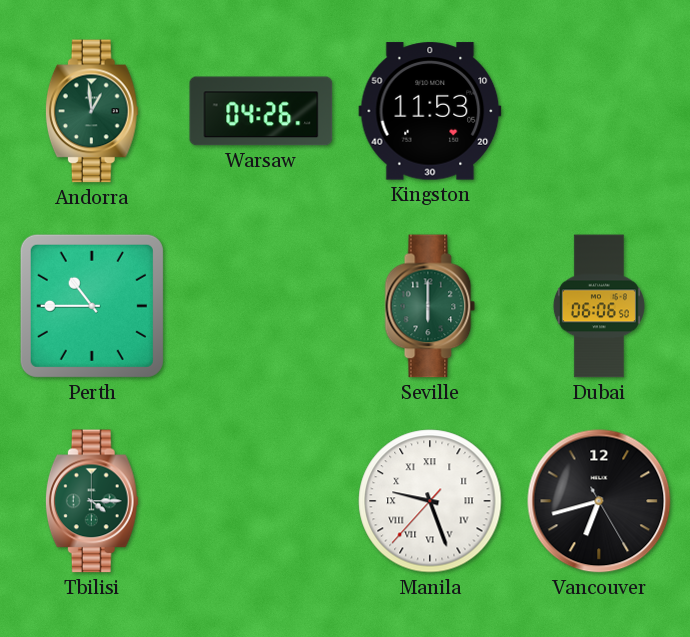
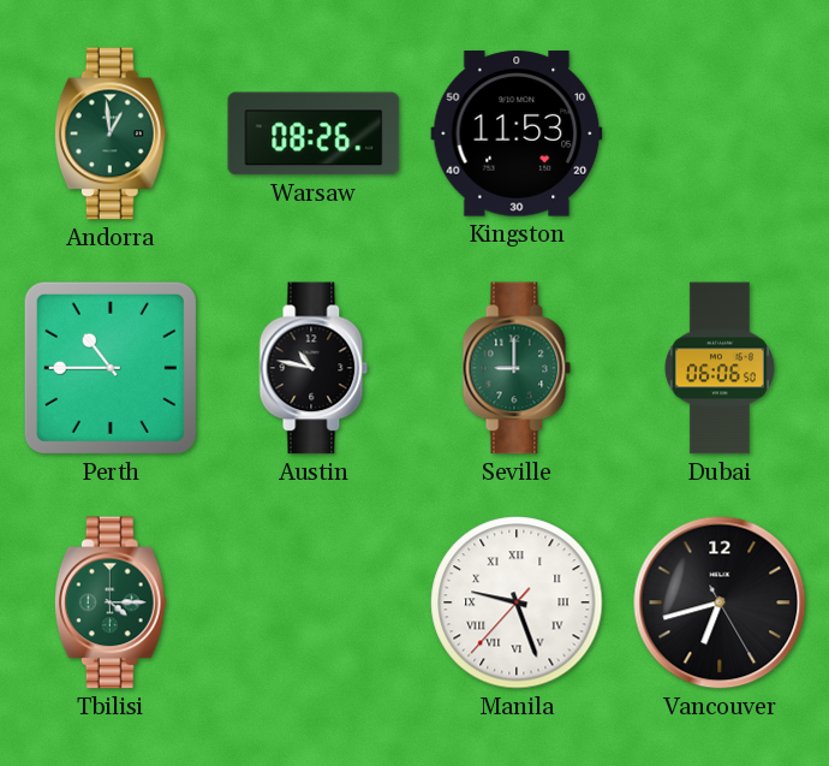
Warsaw: 04:26 -> 08:26 (314, 133)
Austin: none -> 10:47 (314, 368)
Seville: 6:00 -> 9:00 (517, 368)
